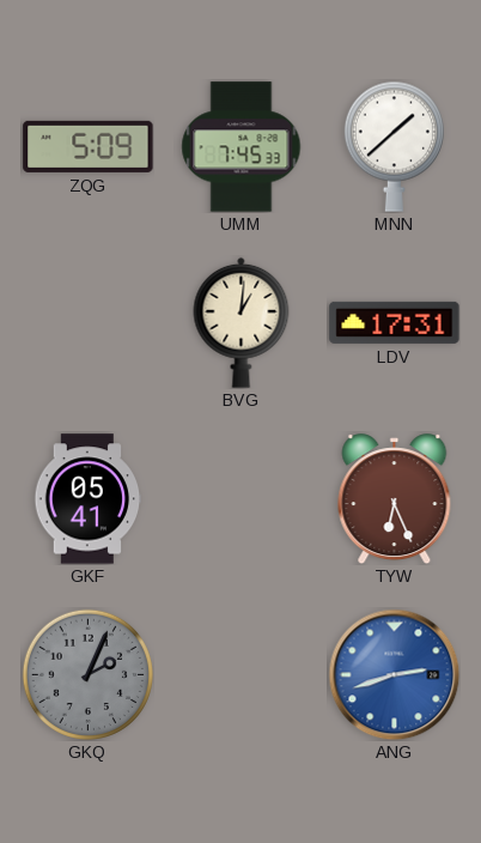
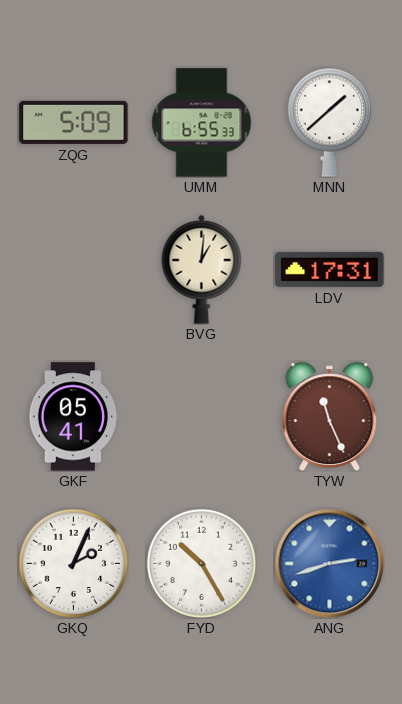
UMM: 7:45 -> 6:55 (202, 123)
TYW: 6:26 -> 11:26 (330, 417)
GKQ dial: grey -> white (73, 563)
FYD: none -> 10:25 (201, 563)
